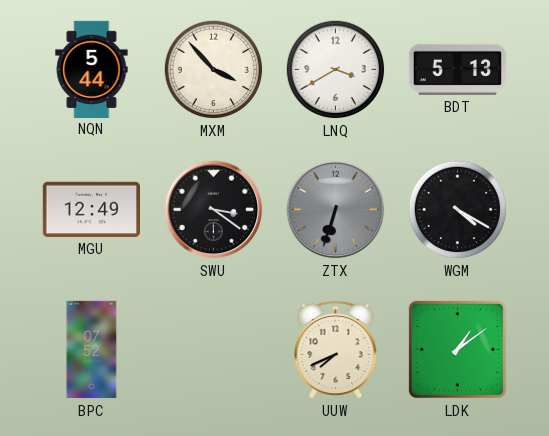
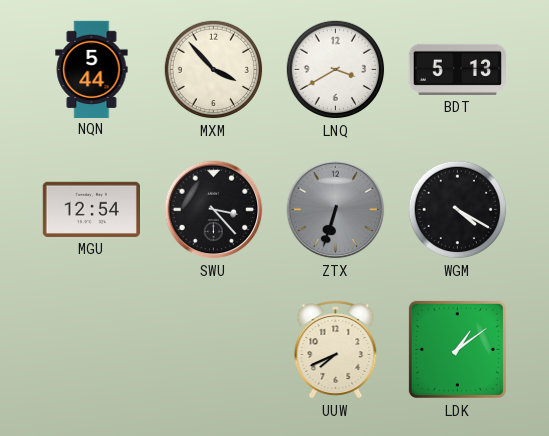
MGU: 12:49 -> 12:54 (91, 209)
SWU: 3:21 -> 3:23 (214, 210)
BPC: 07:52 -> none (92, 350)
